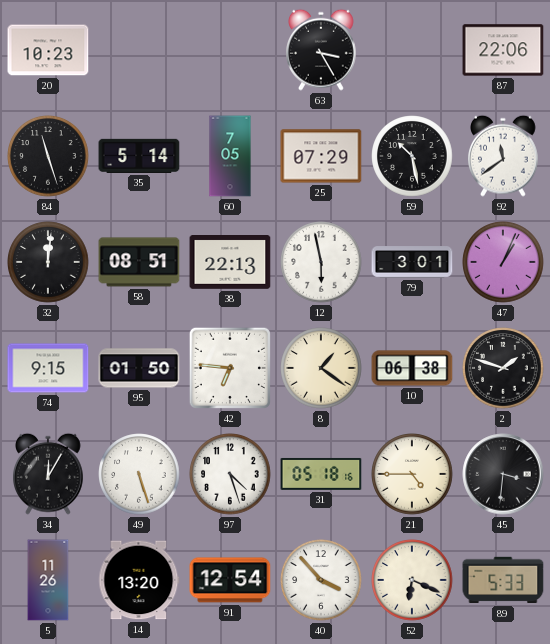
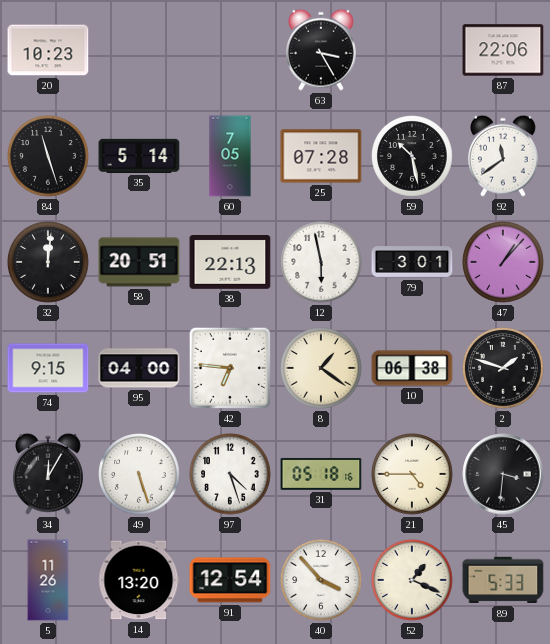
25: 07:29 -> 07:28 (321, 156)
58: 08:51 -> 20:51 (139, 262)
47: 1:04 -> 1:07 (503, 262)
95: 01:50 -> 04:00 (139, 368)
52: 6:19 -> 1:19 (412, 580)
